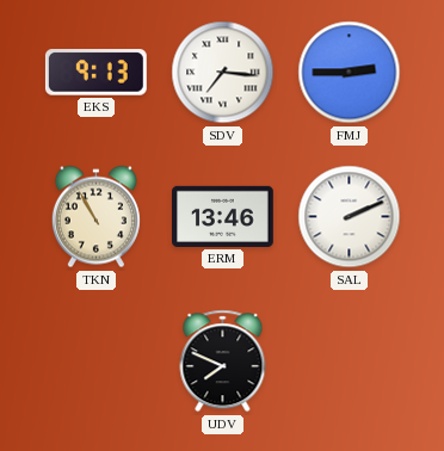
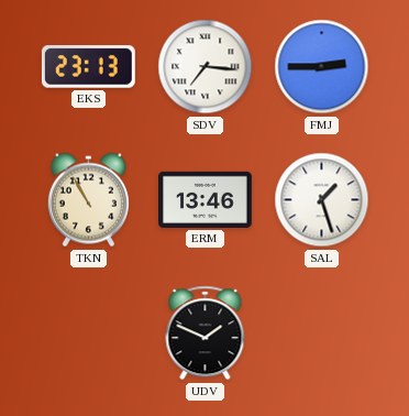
EKS: 9:13 -> 23:13 (88, 67)
SAL: 2:11 -> 1:27 (322, 200)
UDV: 7:49 -> 1:49 (206, 333)
